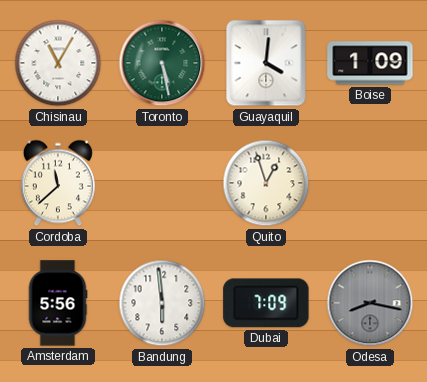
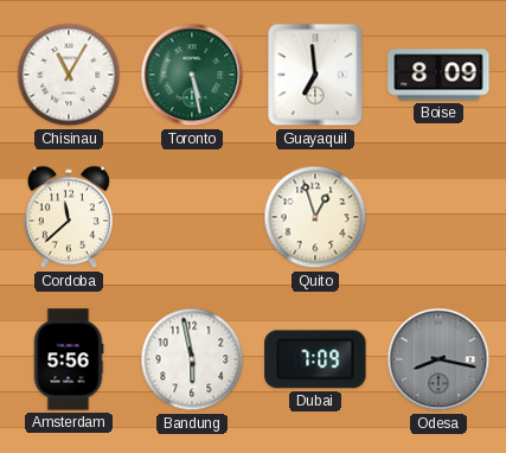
Guayaquil: 4:01 -> 6:59 (315, 75)
Boise: 1:09 -> 8:09 (438, 75)
Bandung: 5:59 -> 5:58 (192, 359)
